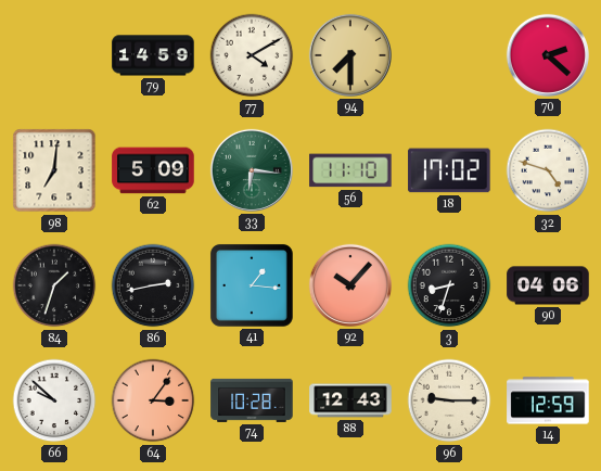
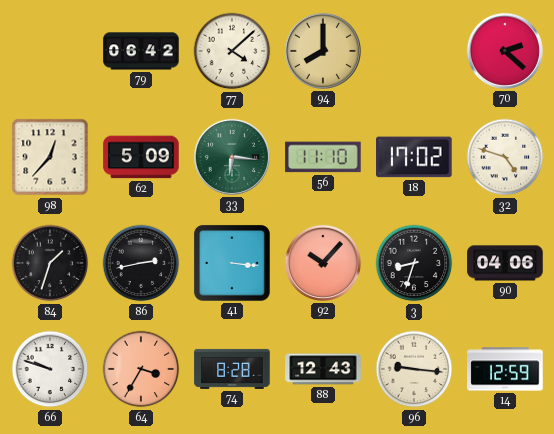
79: 14:59 -> 06:42 (141, 51)
77: 4:10 -> 4:08 (232, 51)
94: 7:30 -> 8:00 (323, 51)
98: 7:01 -> 12:37 (50, 157)
41: 1:16 -> 3:16 (232, 263)
66: 9:52 -> 9:48 (50, 369)
64: 3:06 -> 3:35 (141, 369)
74: 10:28 -> 8:28 (232, 369)
96: 9:15 -> 9:16 (414, 369)
